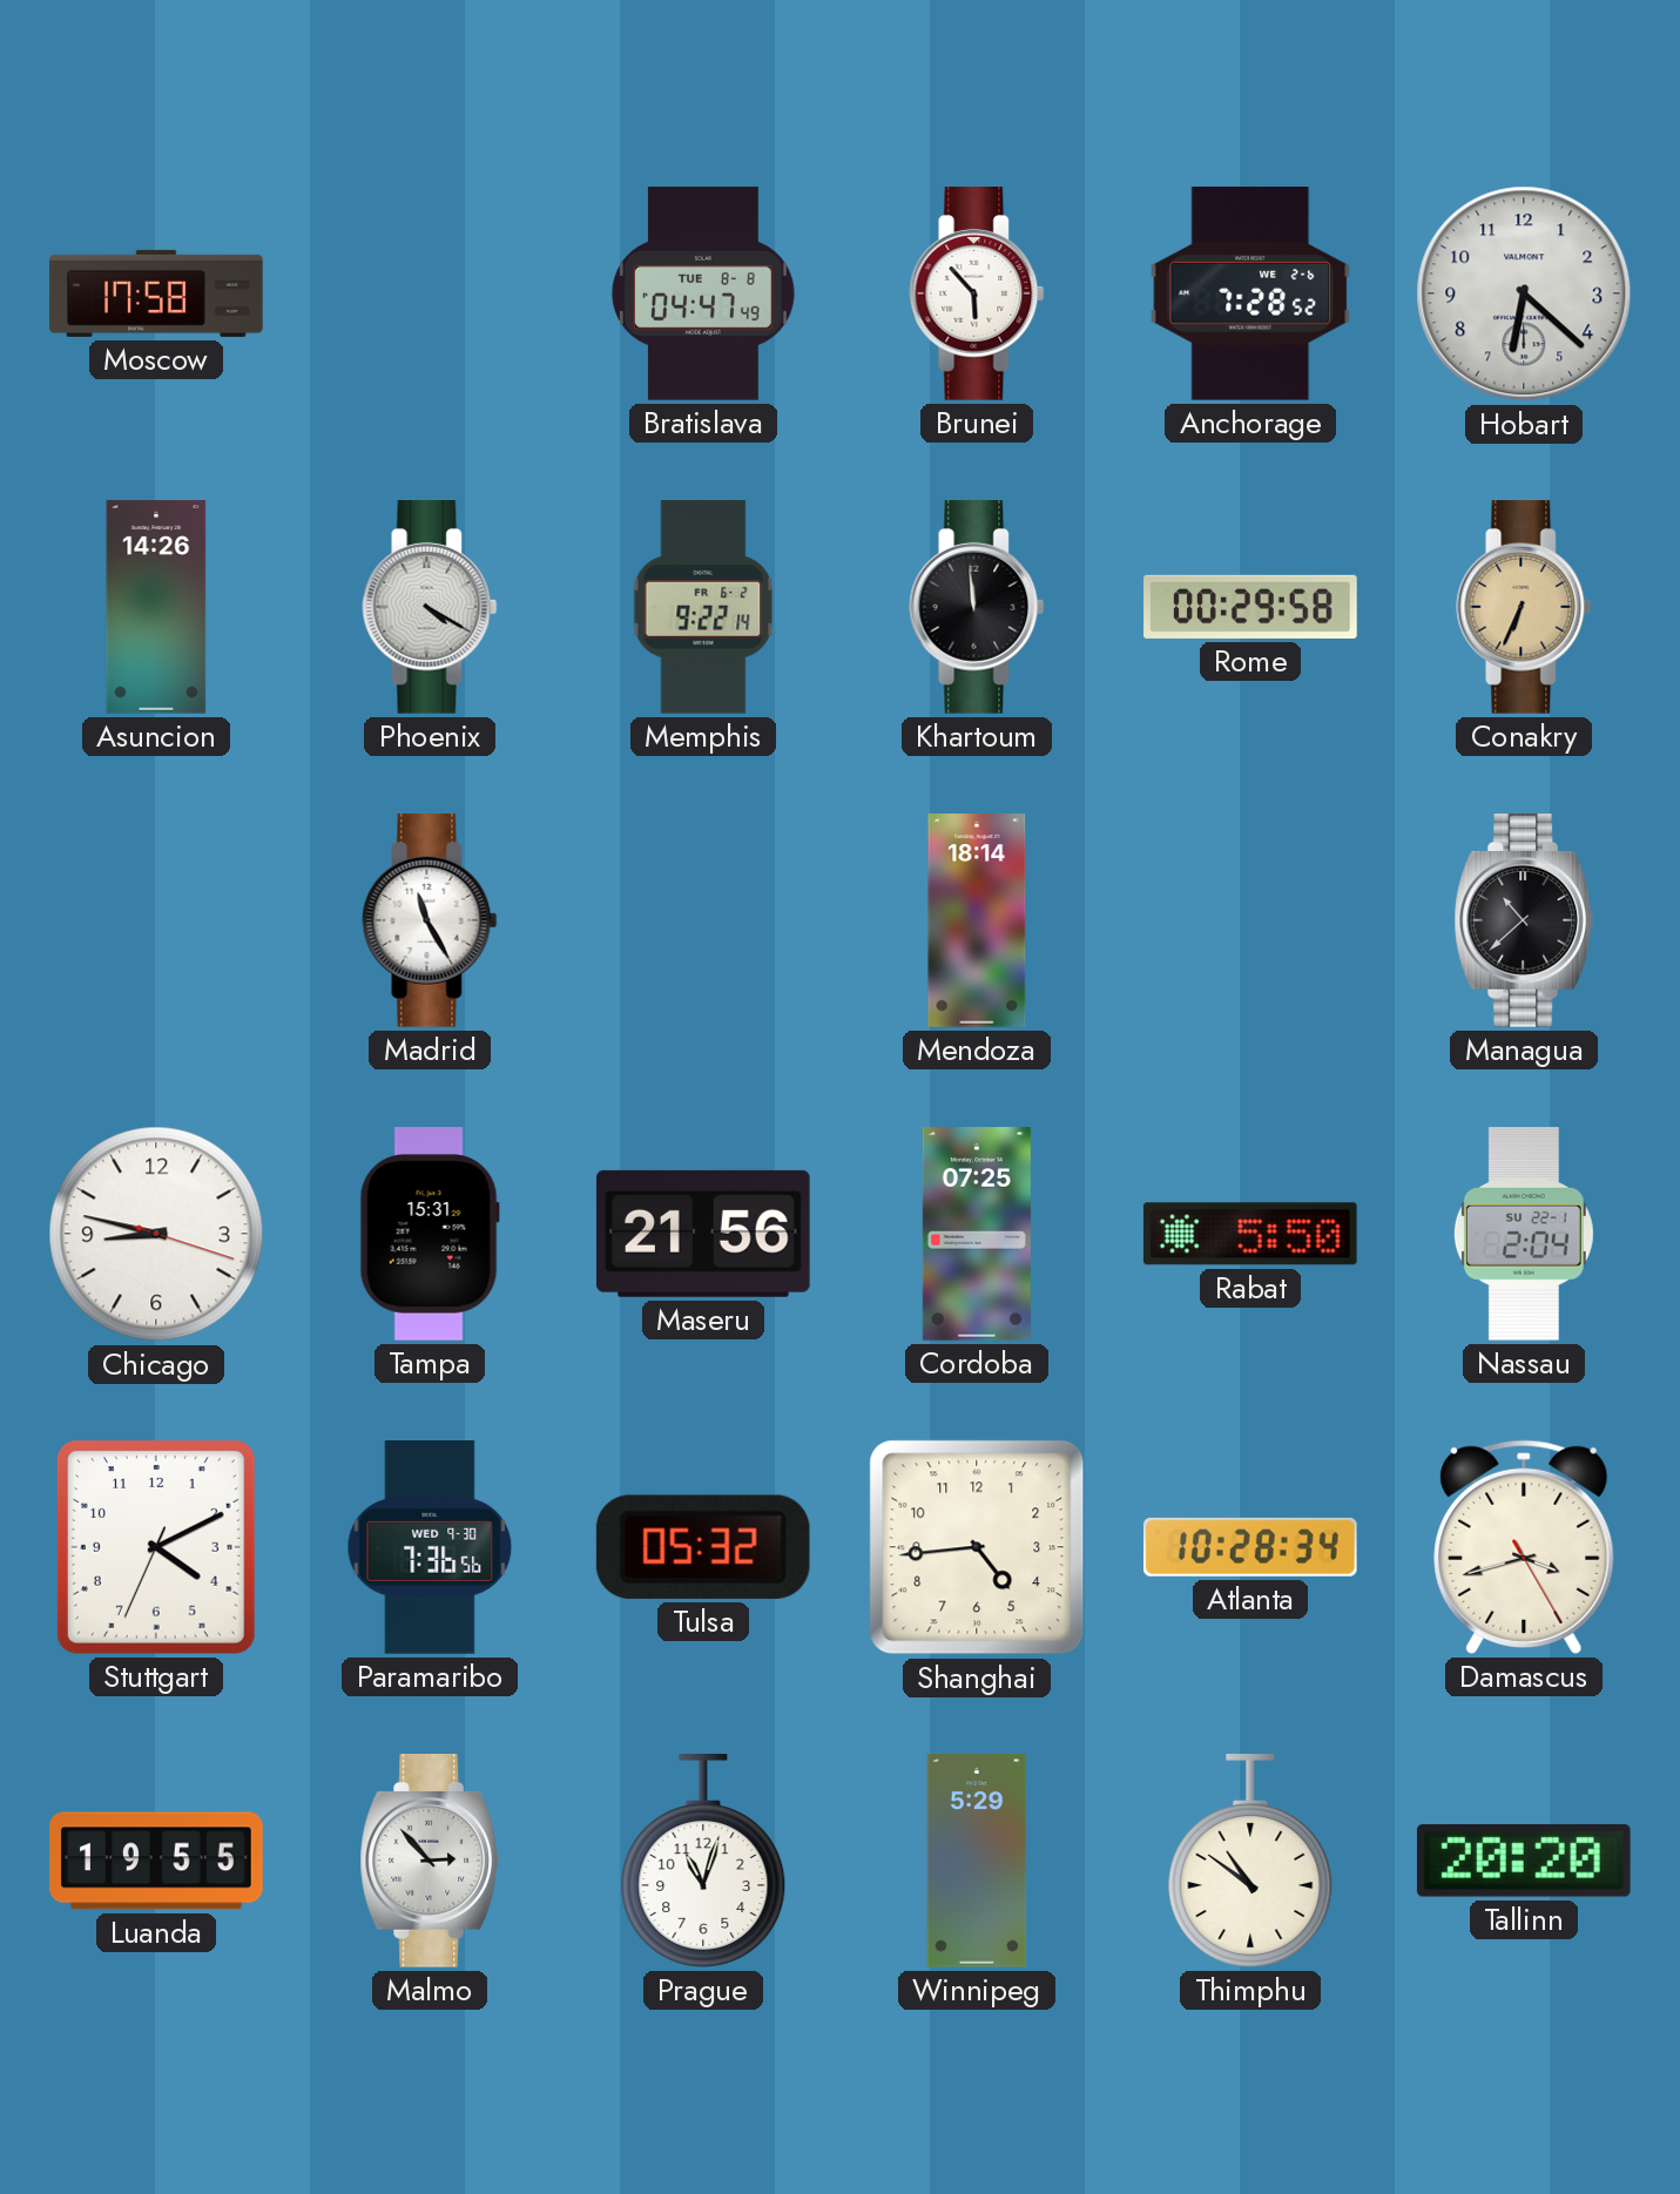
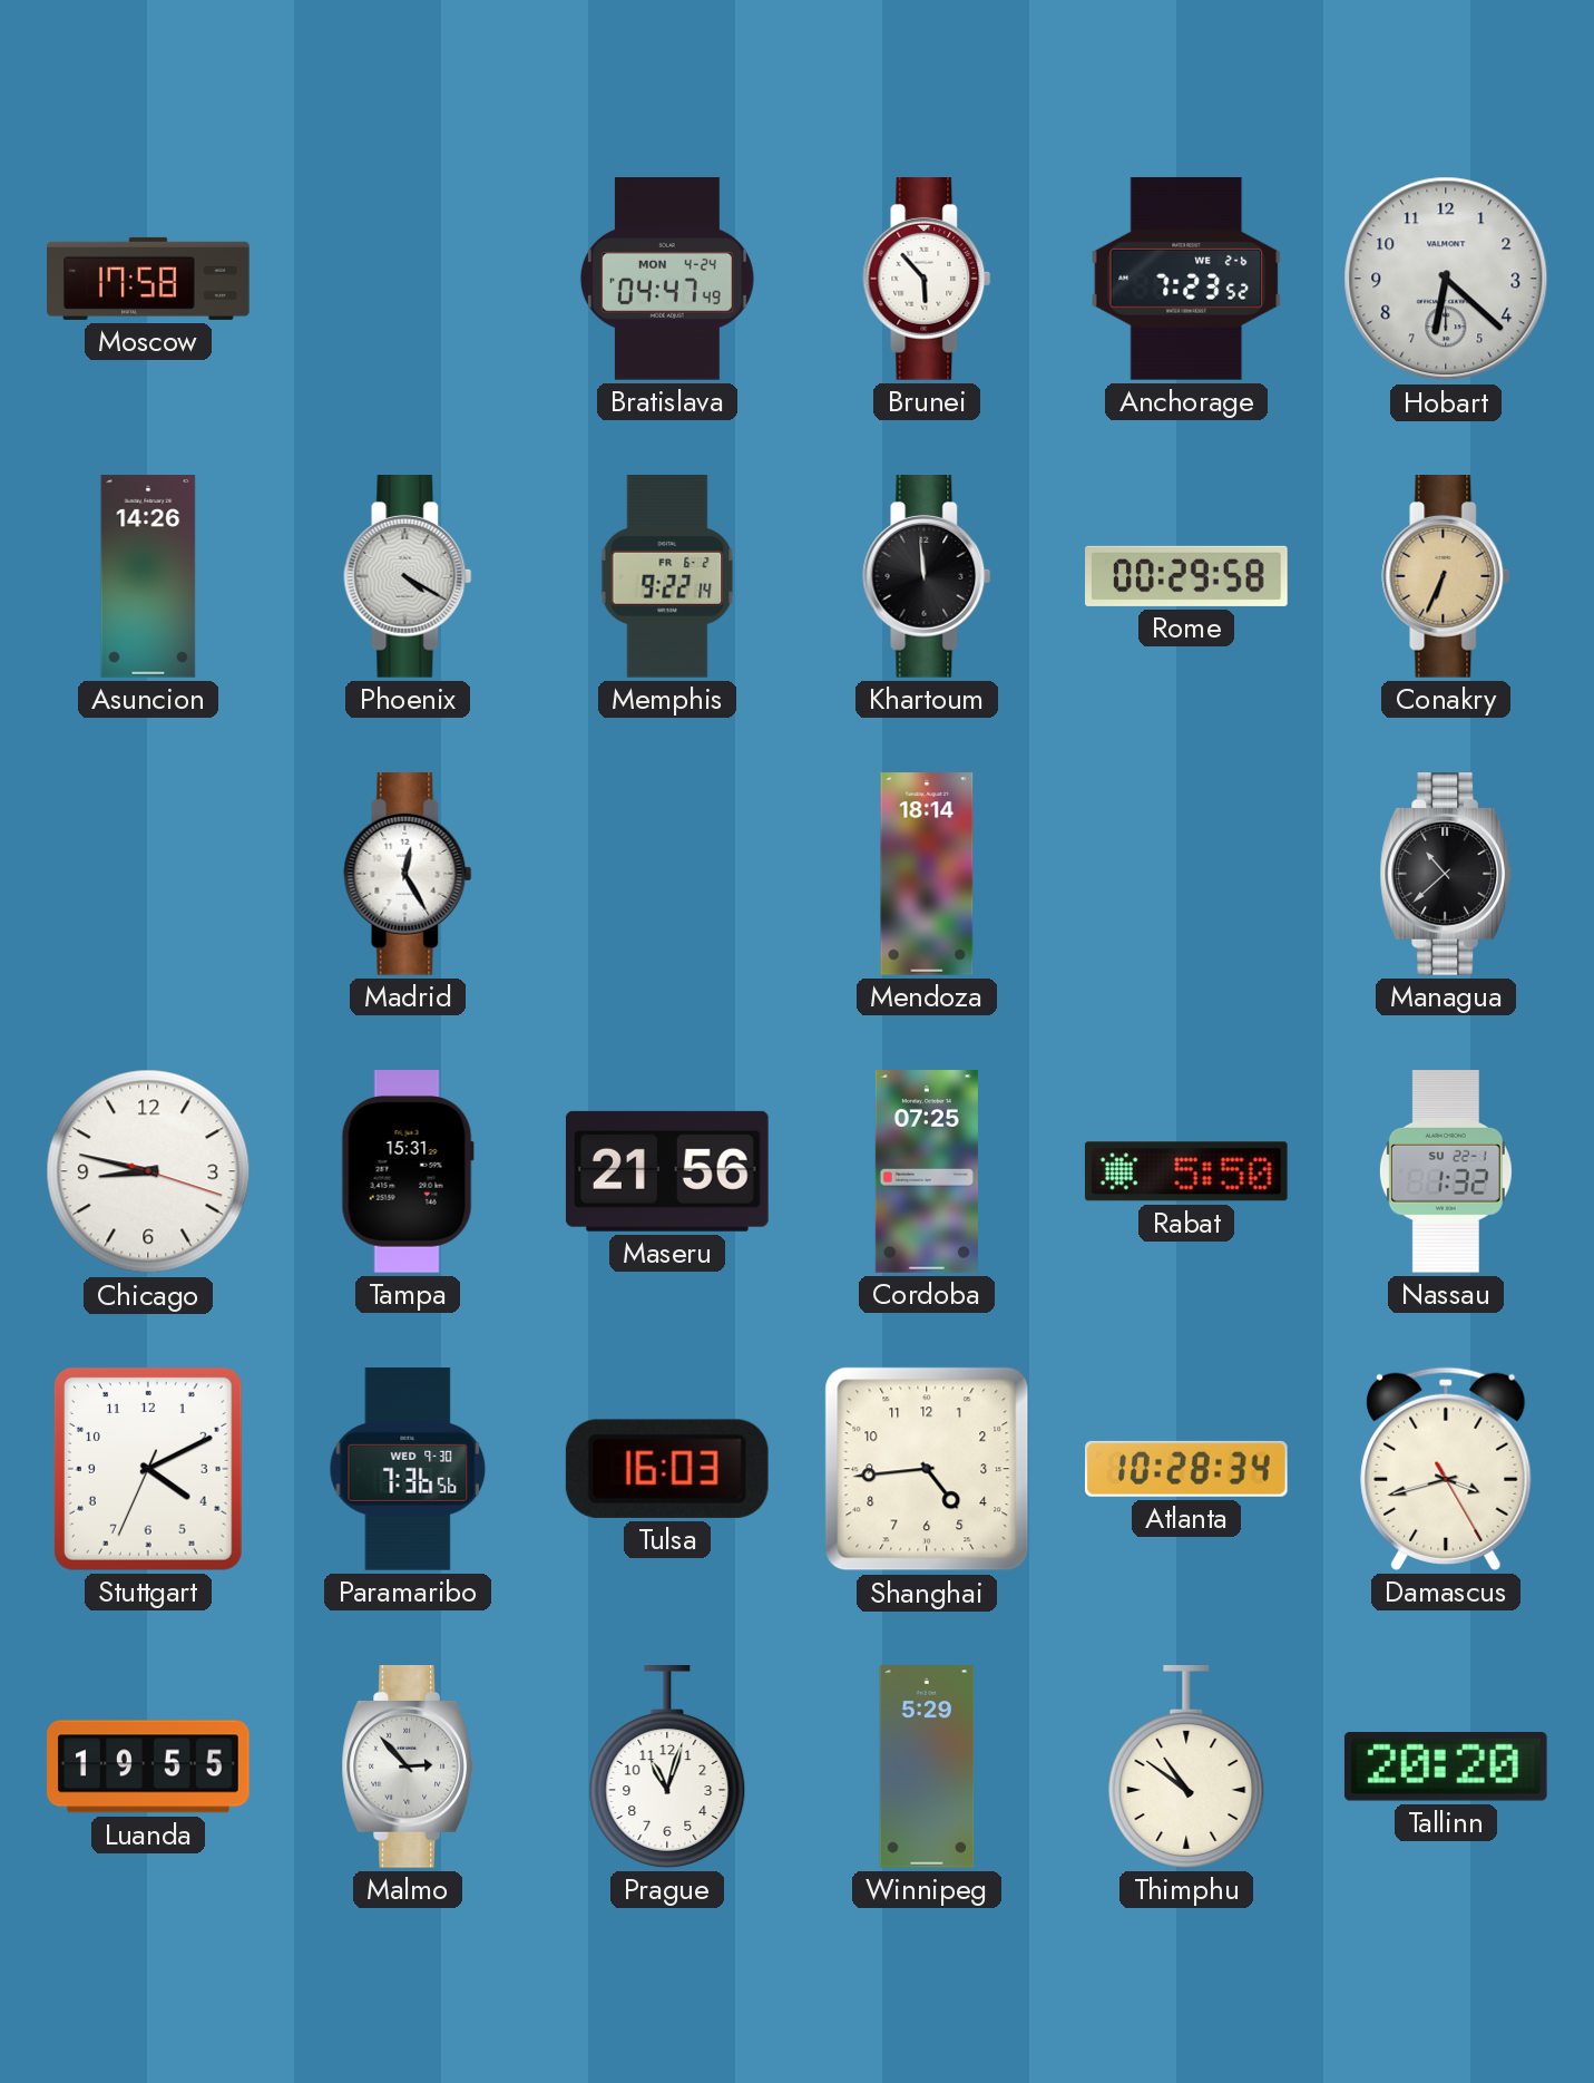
Bratislava date: TUE 8-8 -> MON 4-24 (667, 279)
Anchorage: 7:28 -> 7:23 (1186, 279)
Madrid: 11:25 -> 12:25 (408, 875)
Nassau: 2:04 -> 1:32 (1446, 1172)
Tulsa: 05:32 -> 16:03 (667, 1469)
